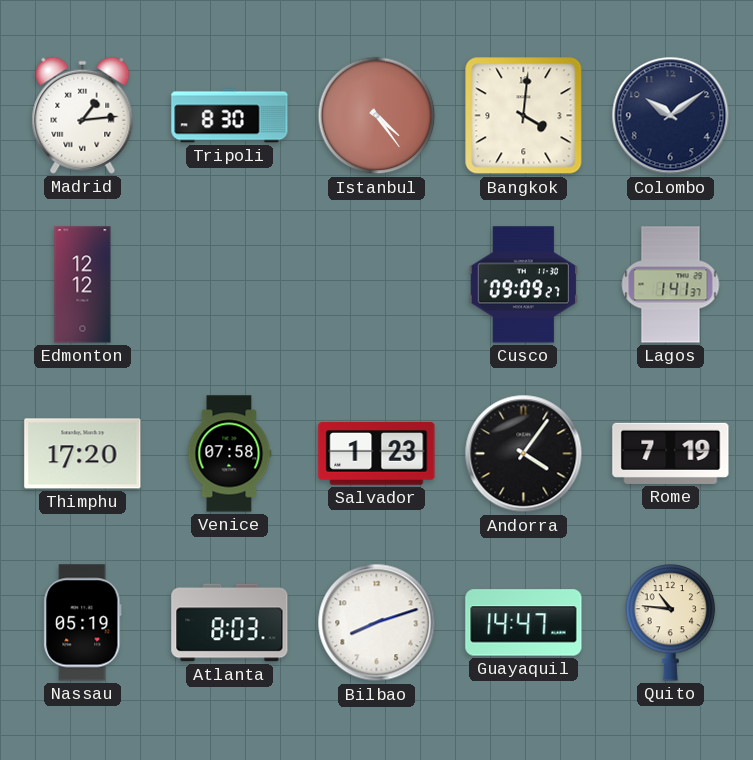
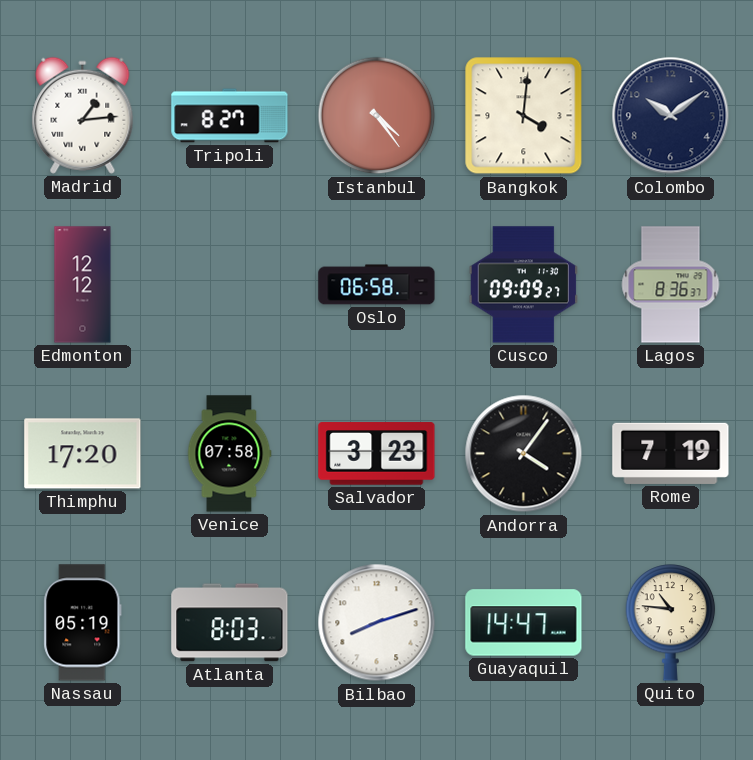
Tripoli: 8:30 -> 8:27 (230, 116)
Oslo: none -> 06:58 (377, 285)
Lagos: 1:41 -> 8:36 (671, 285)
Salvador: 1:23 -> 3:23 (377, 454)
